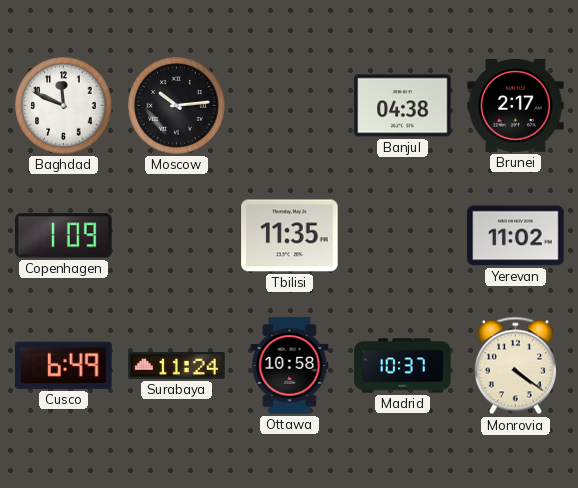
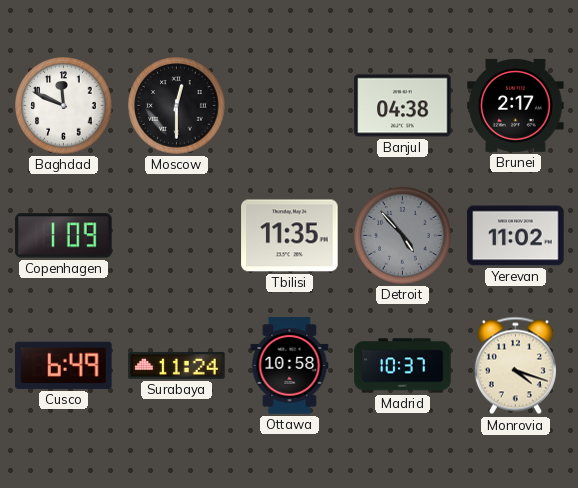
Moscow: 10:14 -> 12:30 (177, 106)
Detroit: none -> 4:53 (403, 236)
Monrovia: 4:21 -> 4:18 (515, 366)
